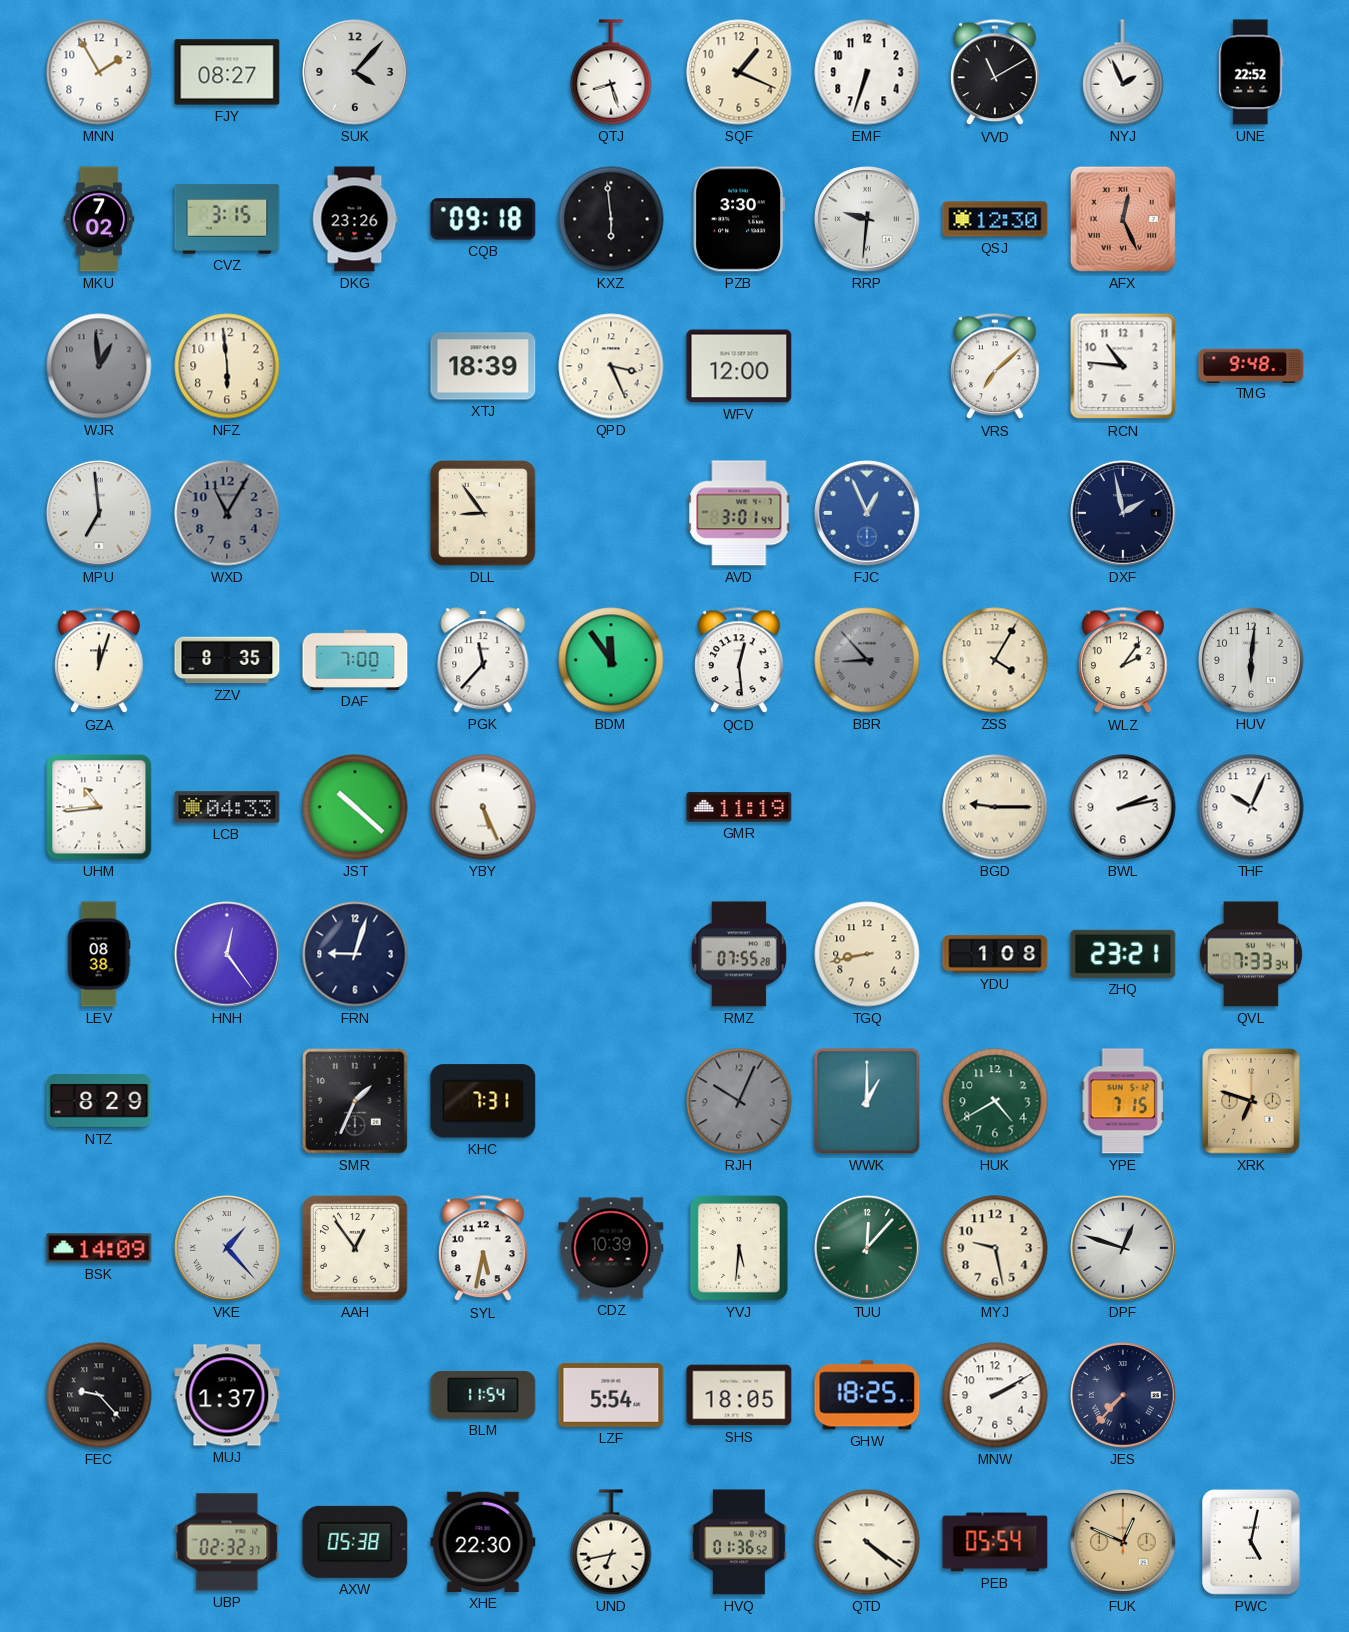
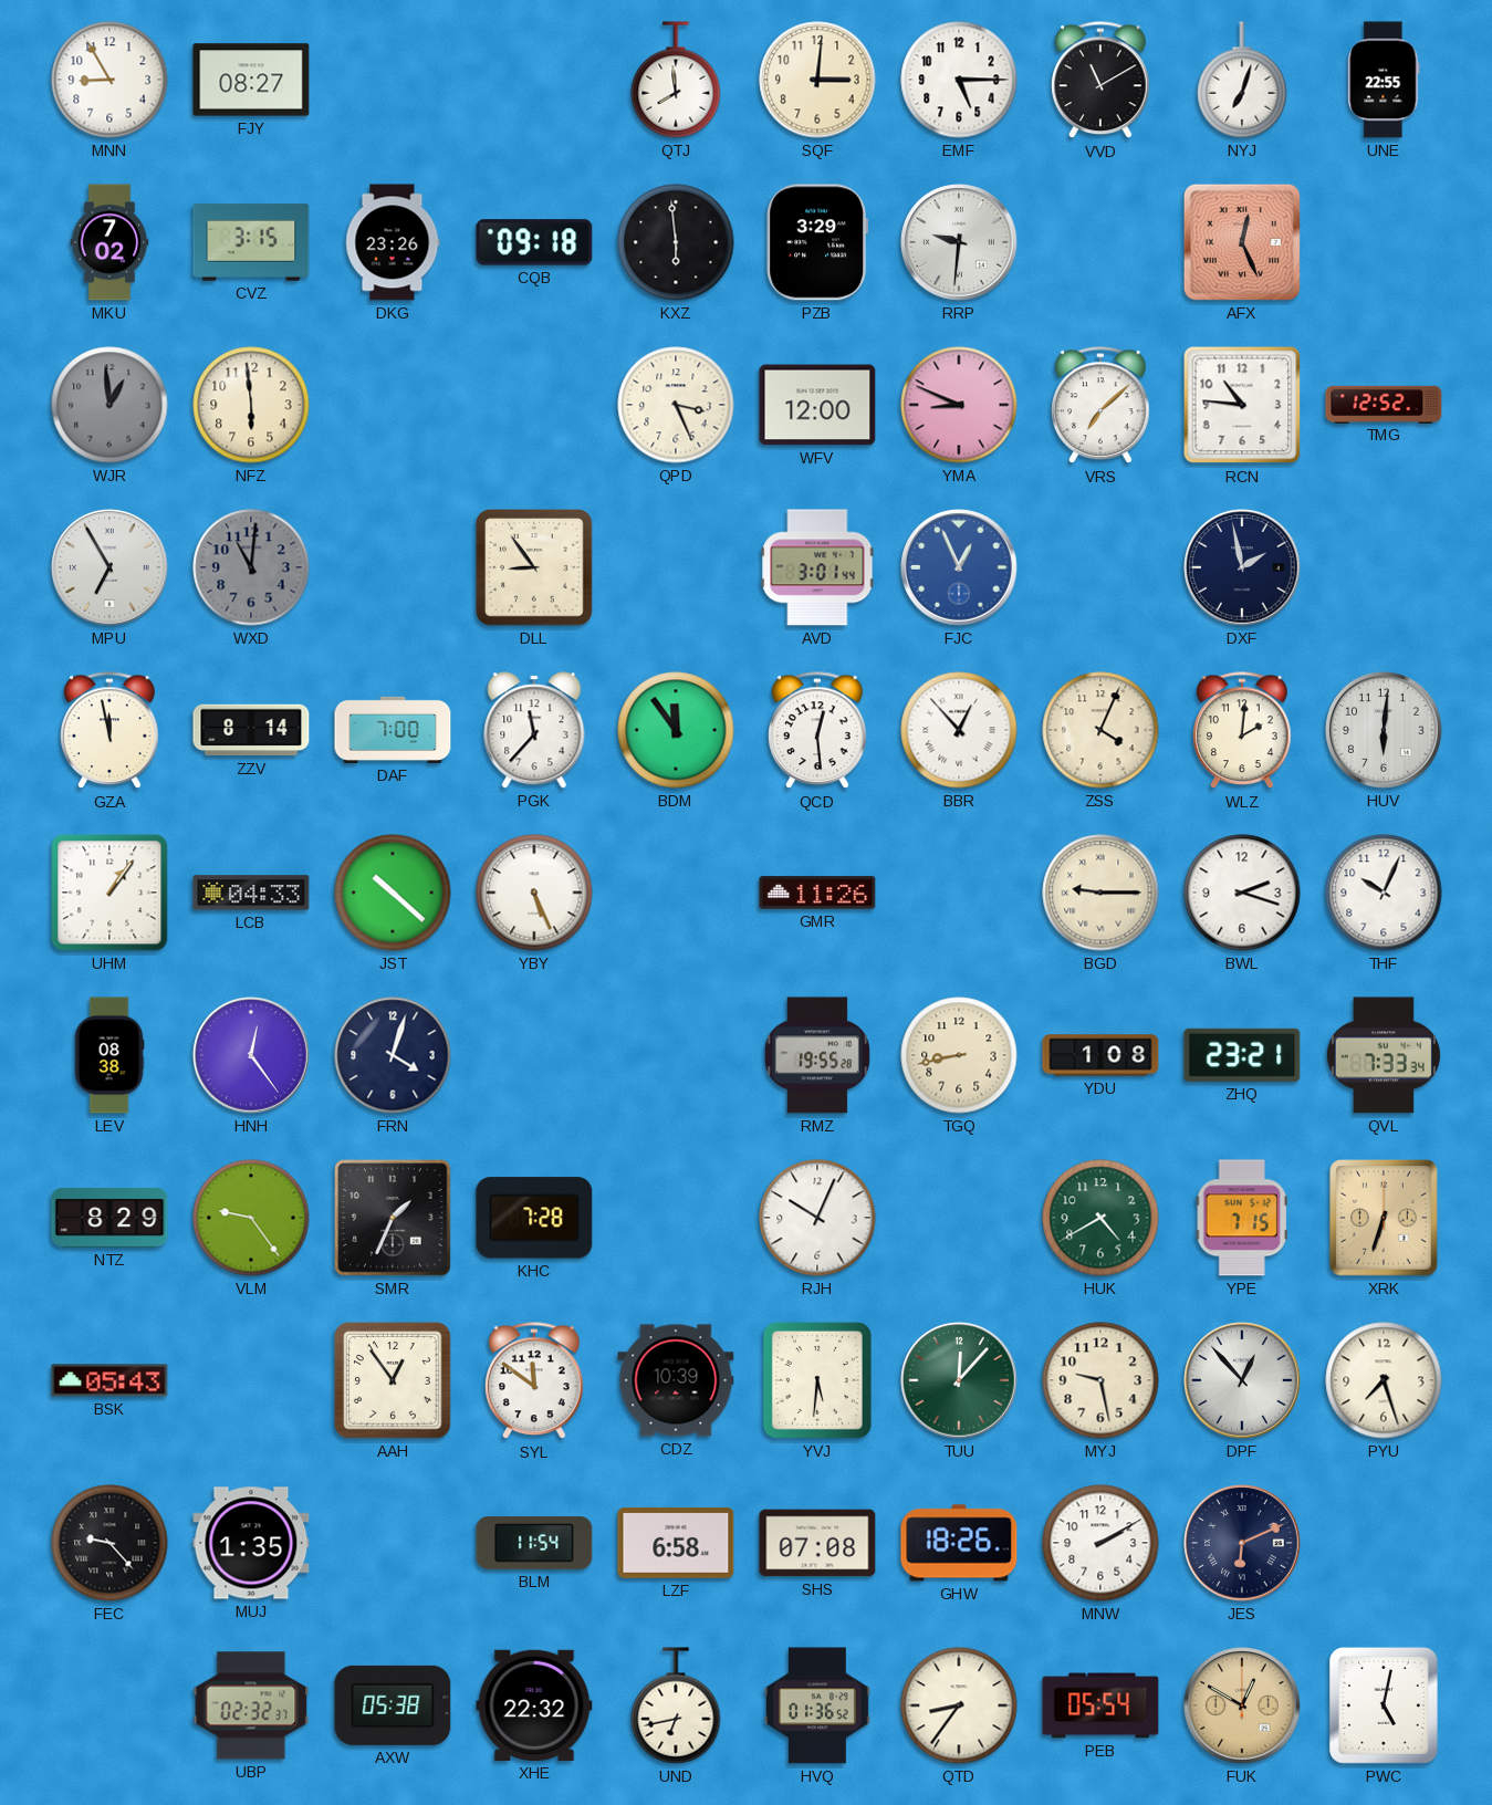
MNN: 1:55 -> 8:55 (109, 80)
SUK: 4:07 -> none (355, 72)
QTJ: 8:27 -> 7:59 (676, 80)
SQF: 1:19 -> 3:01 (817, 80)
EMF: 6:33 -> 5:15 (959, 80)
NYJ: 1:56 -> 7:03 (1242, 80)
UNE: 22:52 -> 22:55 (1384, 80)
PZB: 3:30 -> 3:29 (817, 242)
QSJ: 12:30 -> none (995, 219)
XTJ: 18:39 -> none (483, 366)
YMA: none -> 8:49 (959, 405)
TMG: 9:48 -> 12:52 (1384, 404)
MPU: 6:59 -> 6:55 (109, 567)
WXD: 11:05 -> 11:01 (251, 567)
GZA: 12:03 -> 11:58 (109, 731)
ZZV: 8:35 -> 8:14 (251, 730)
BBR: 8:53 -> 12:53 (959, 730)
BBR dial: grey -> white (959, 730)
ZSS: 4:05 -> 4:04 (1100, 730)
WLZ: 2:06 -> 2:01 (1242, 731)
UHM: 10:44 -> 1:06 (109, 893)
GMR: 11:19 -> 11:26 (817, 893)
BWL: 2:13 -> 2:18 (1242, 893)
FRN: 9:03 -> 4:03 (393, 1055)
RMZ: 07:55 -> 19:55 (817, 1055)
VLM: none -> 9:24 (251, 1218)
KHC: 7:31 -> 7:28 (534, 1218)
RJH dial: grey -> white (817, 1218)
WWK: 1:00 -> none (867, 1101)
XRK: 6:48 -> 6:33 (1384, 1218)
BSK: 14:09 -> 05:43 (109, 1380)
VKE: 1:23 -> none (227, 1248)
SYL: 5:32 -> 11:51 (534, 1381)
DPF: 12:48 -> 12:53 (1242, 1380)
PYU: none -> 7:27 (1384, 1380)
MUJ: 1:37 -> 1:35 (251, 1543)
LZF: 5:54 -> 6:58 (676, 1543)
SHS: 18:05 -> 07:08 (817, 1543)
GHW: 18:25 -> 18:26 (959, 1543)
JES: 7:37 -> 6:11 (1242, 1543)
XHE: 22:30 -> 22:32 (534, 1705)
QTD: 4:21 -> 8:36 (959, 1705)
FUK: 12:49 -> 12:50 (1242, 1705)
